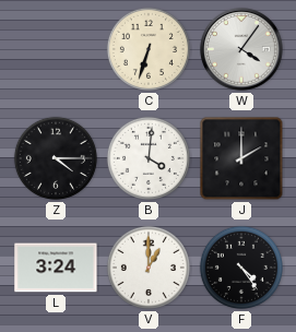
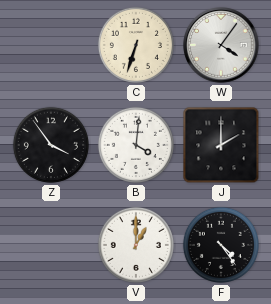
Z: 4:15 -> 3:54 (51, 145)
L: 3:24 -> none (56, 268)
